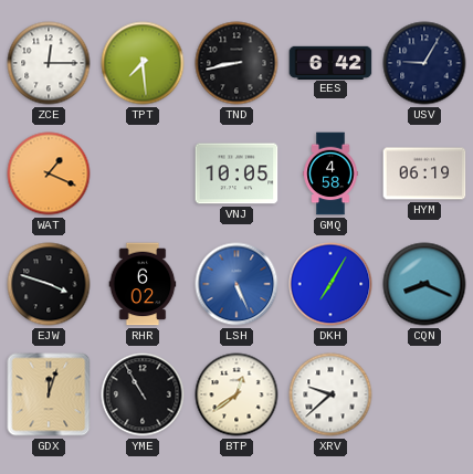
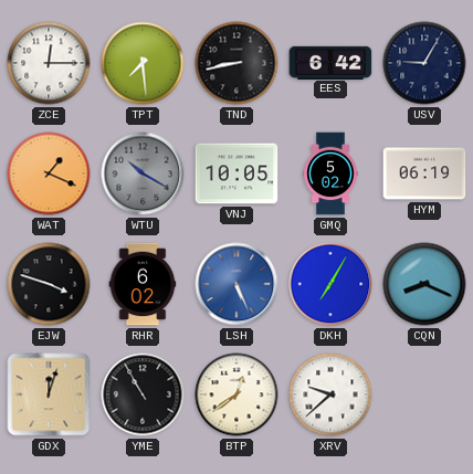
WTU: none -> 10:20 (143, 173)
GMQ: 4:58 -> 5:02 (330, 173)
